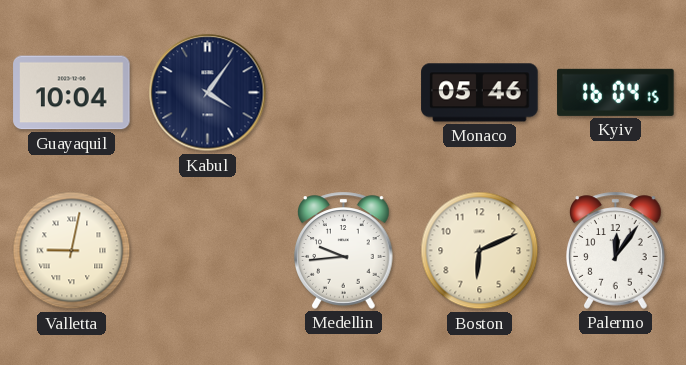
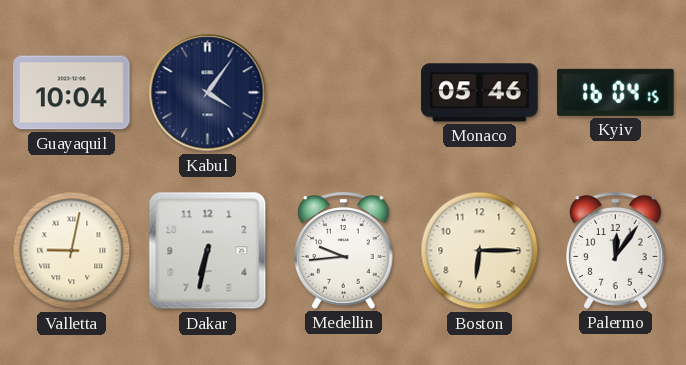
Dakar: none -> 6:32 (208, 251)
Boston: 6:11 -> 6:15 (480, 251)
